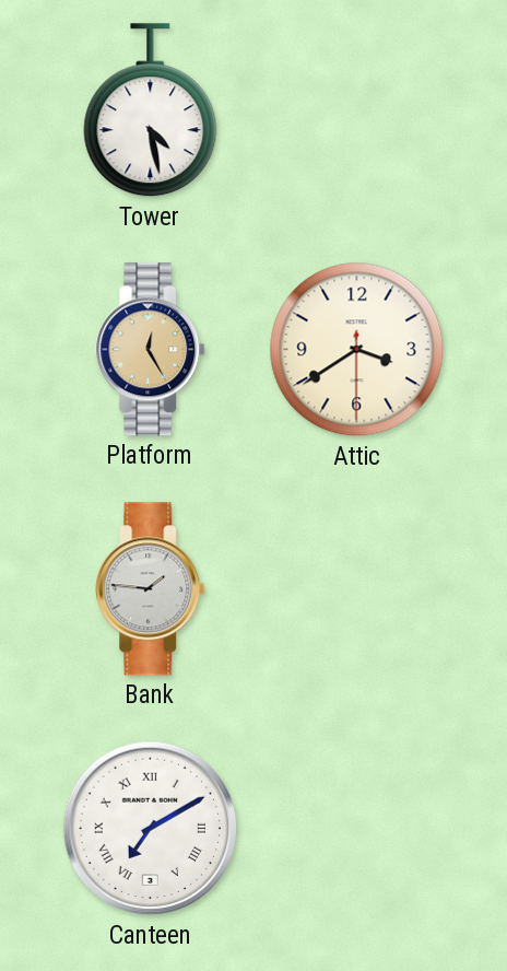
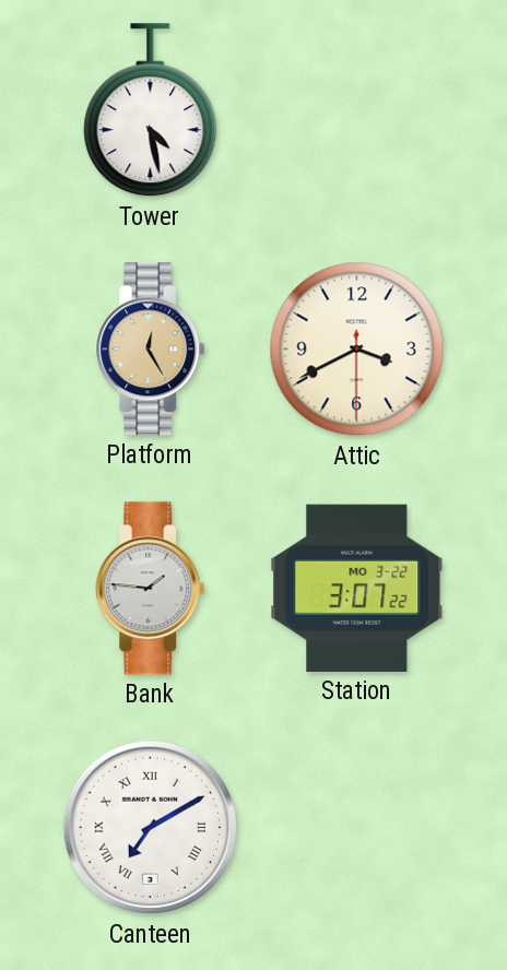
Attic: 3:39 -> 3:40 (357, 350)
Station: none -> 3:07 (357, 588)
